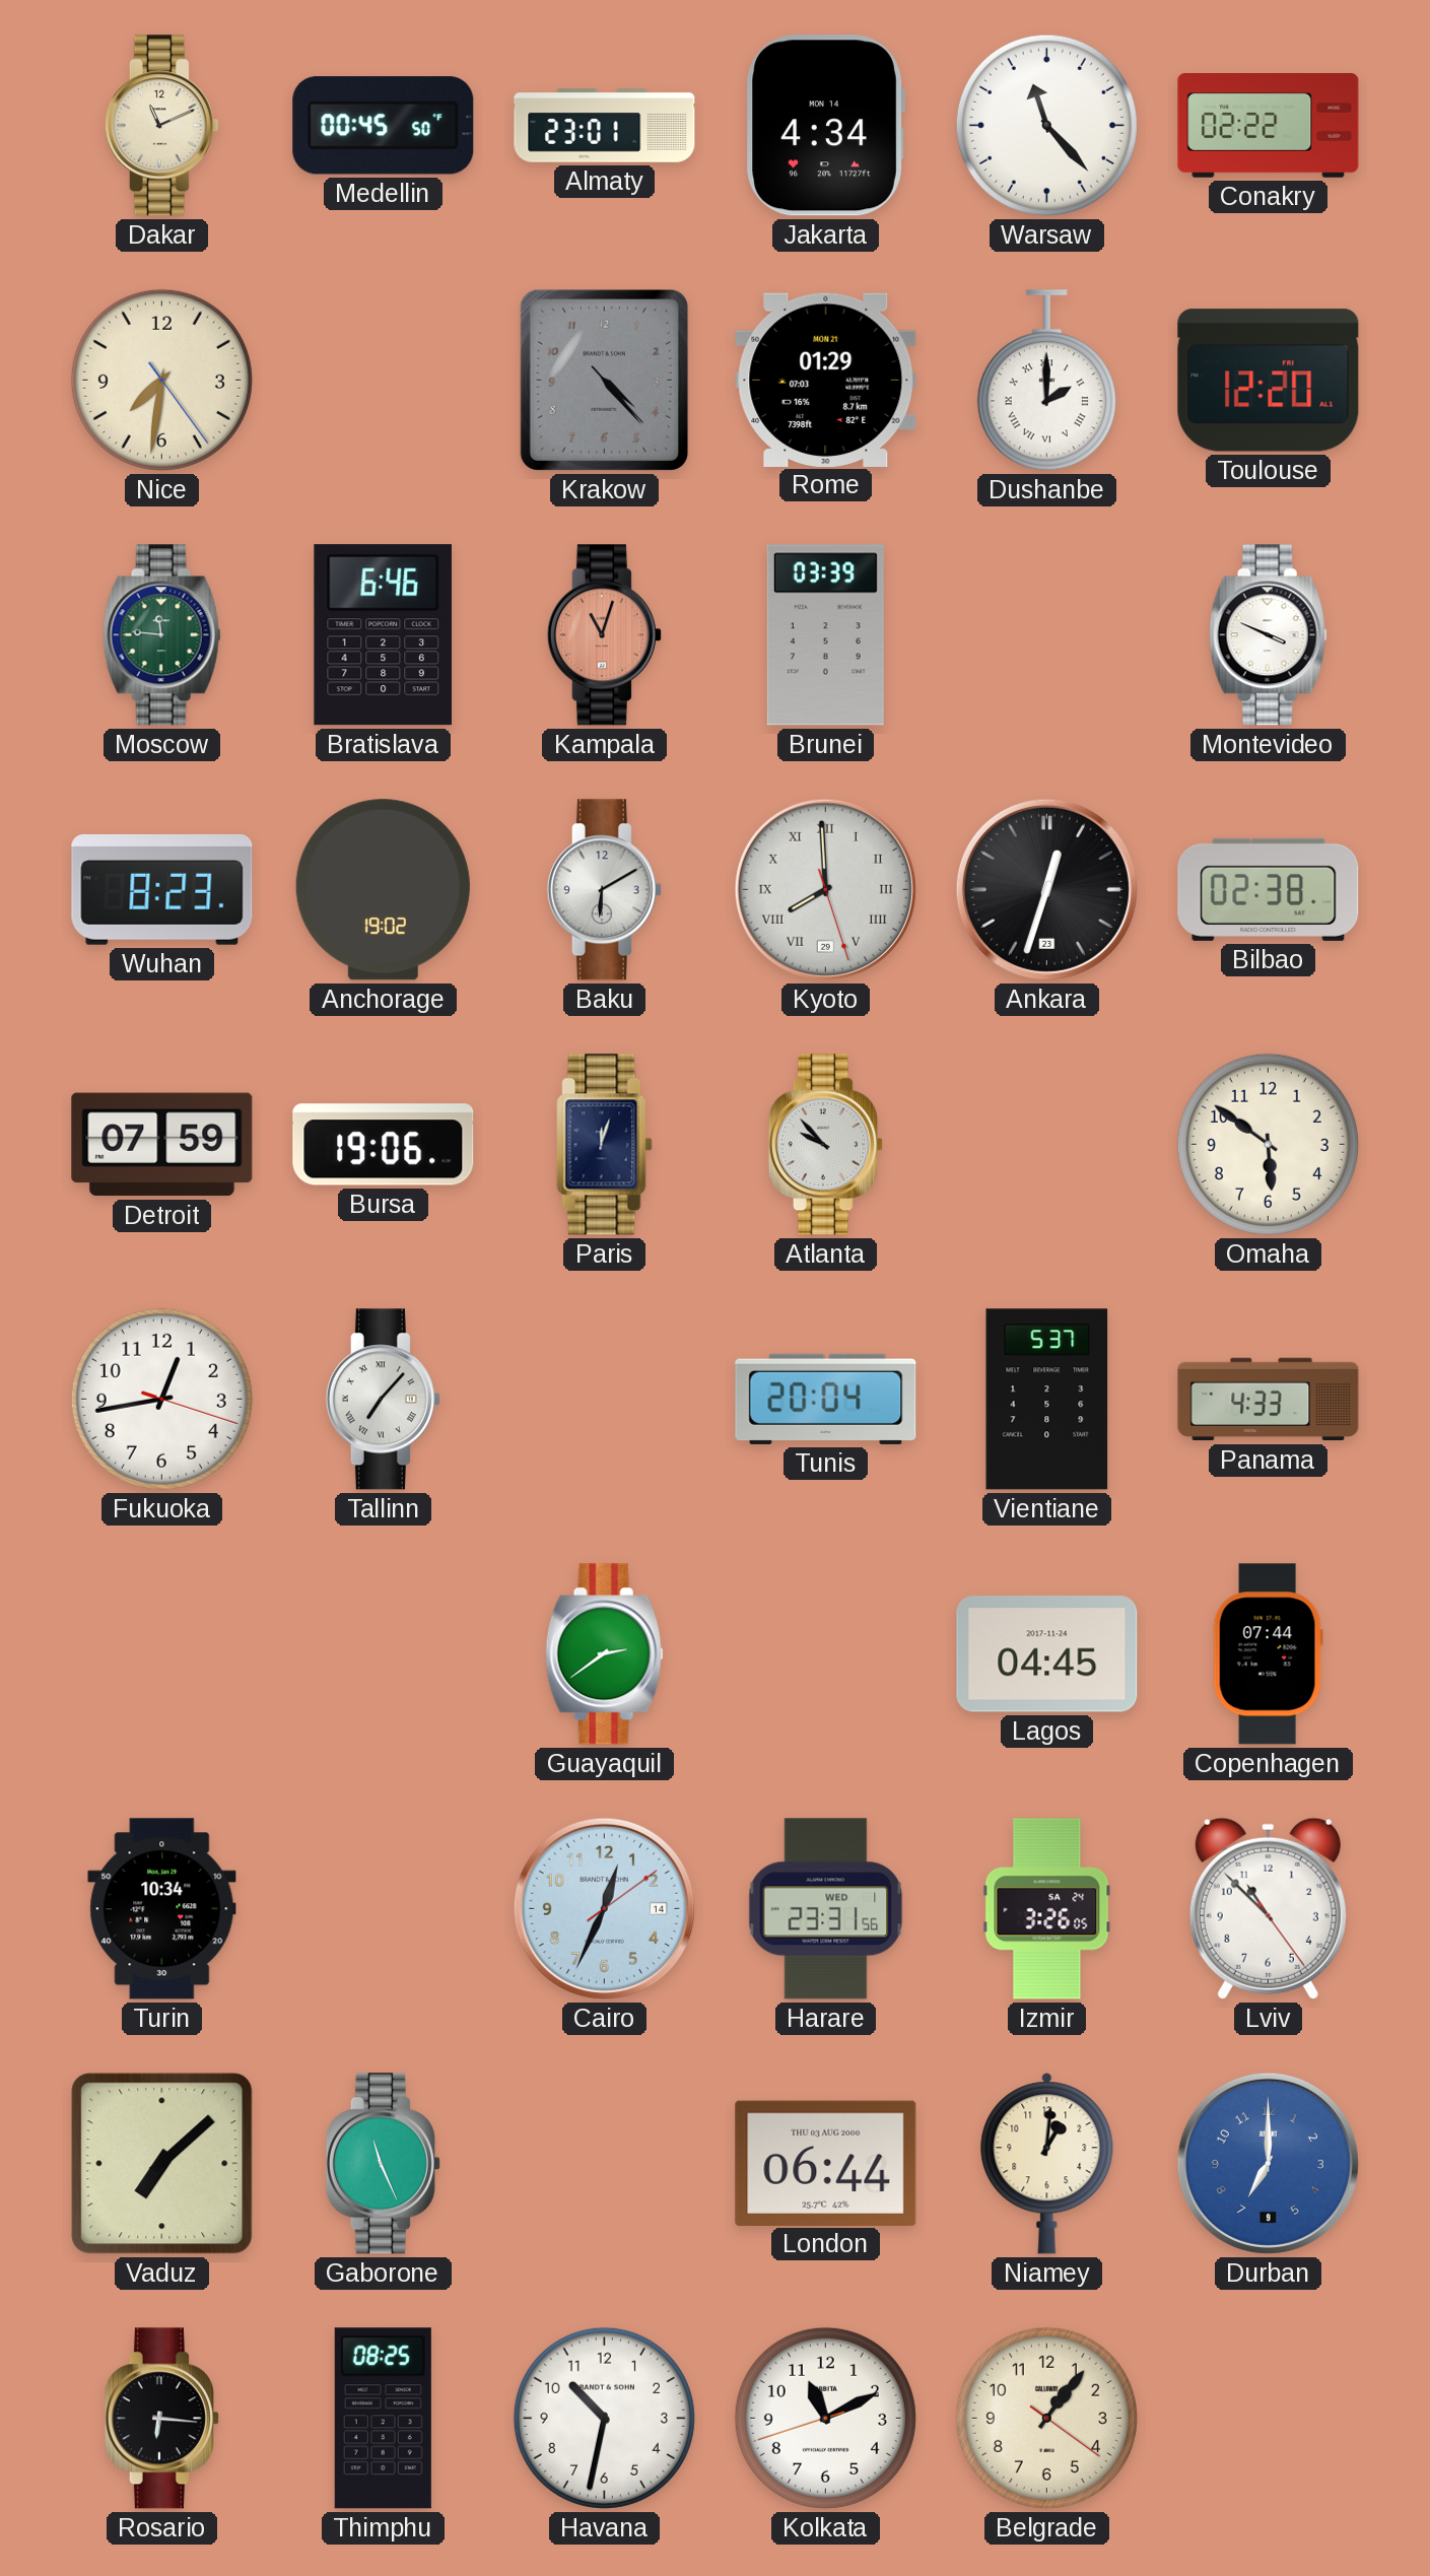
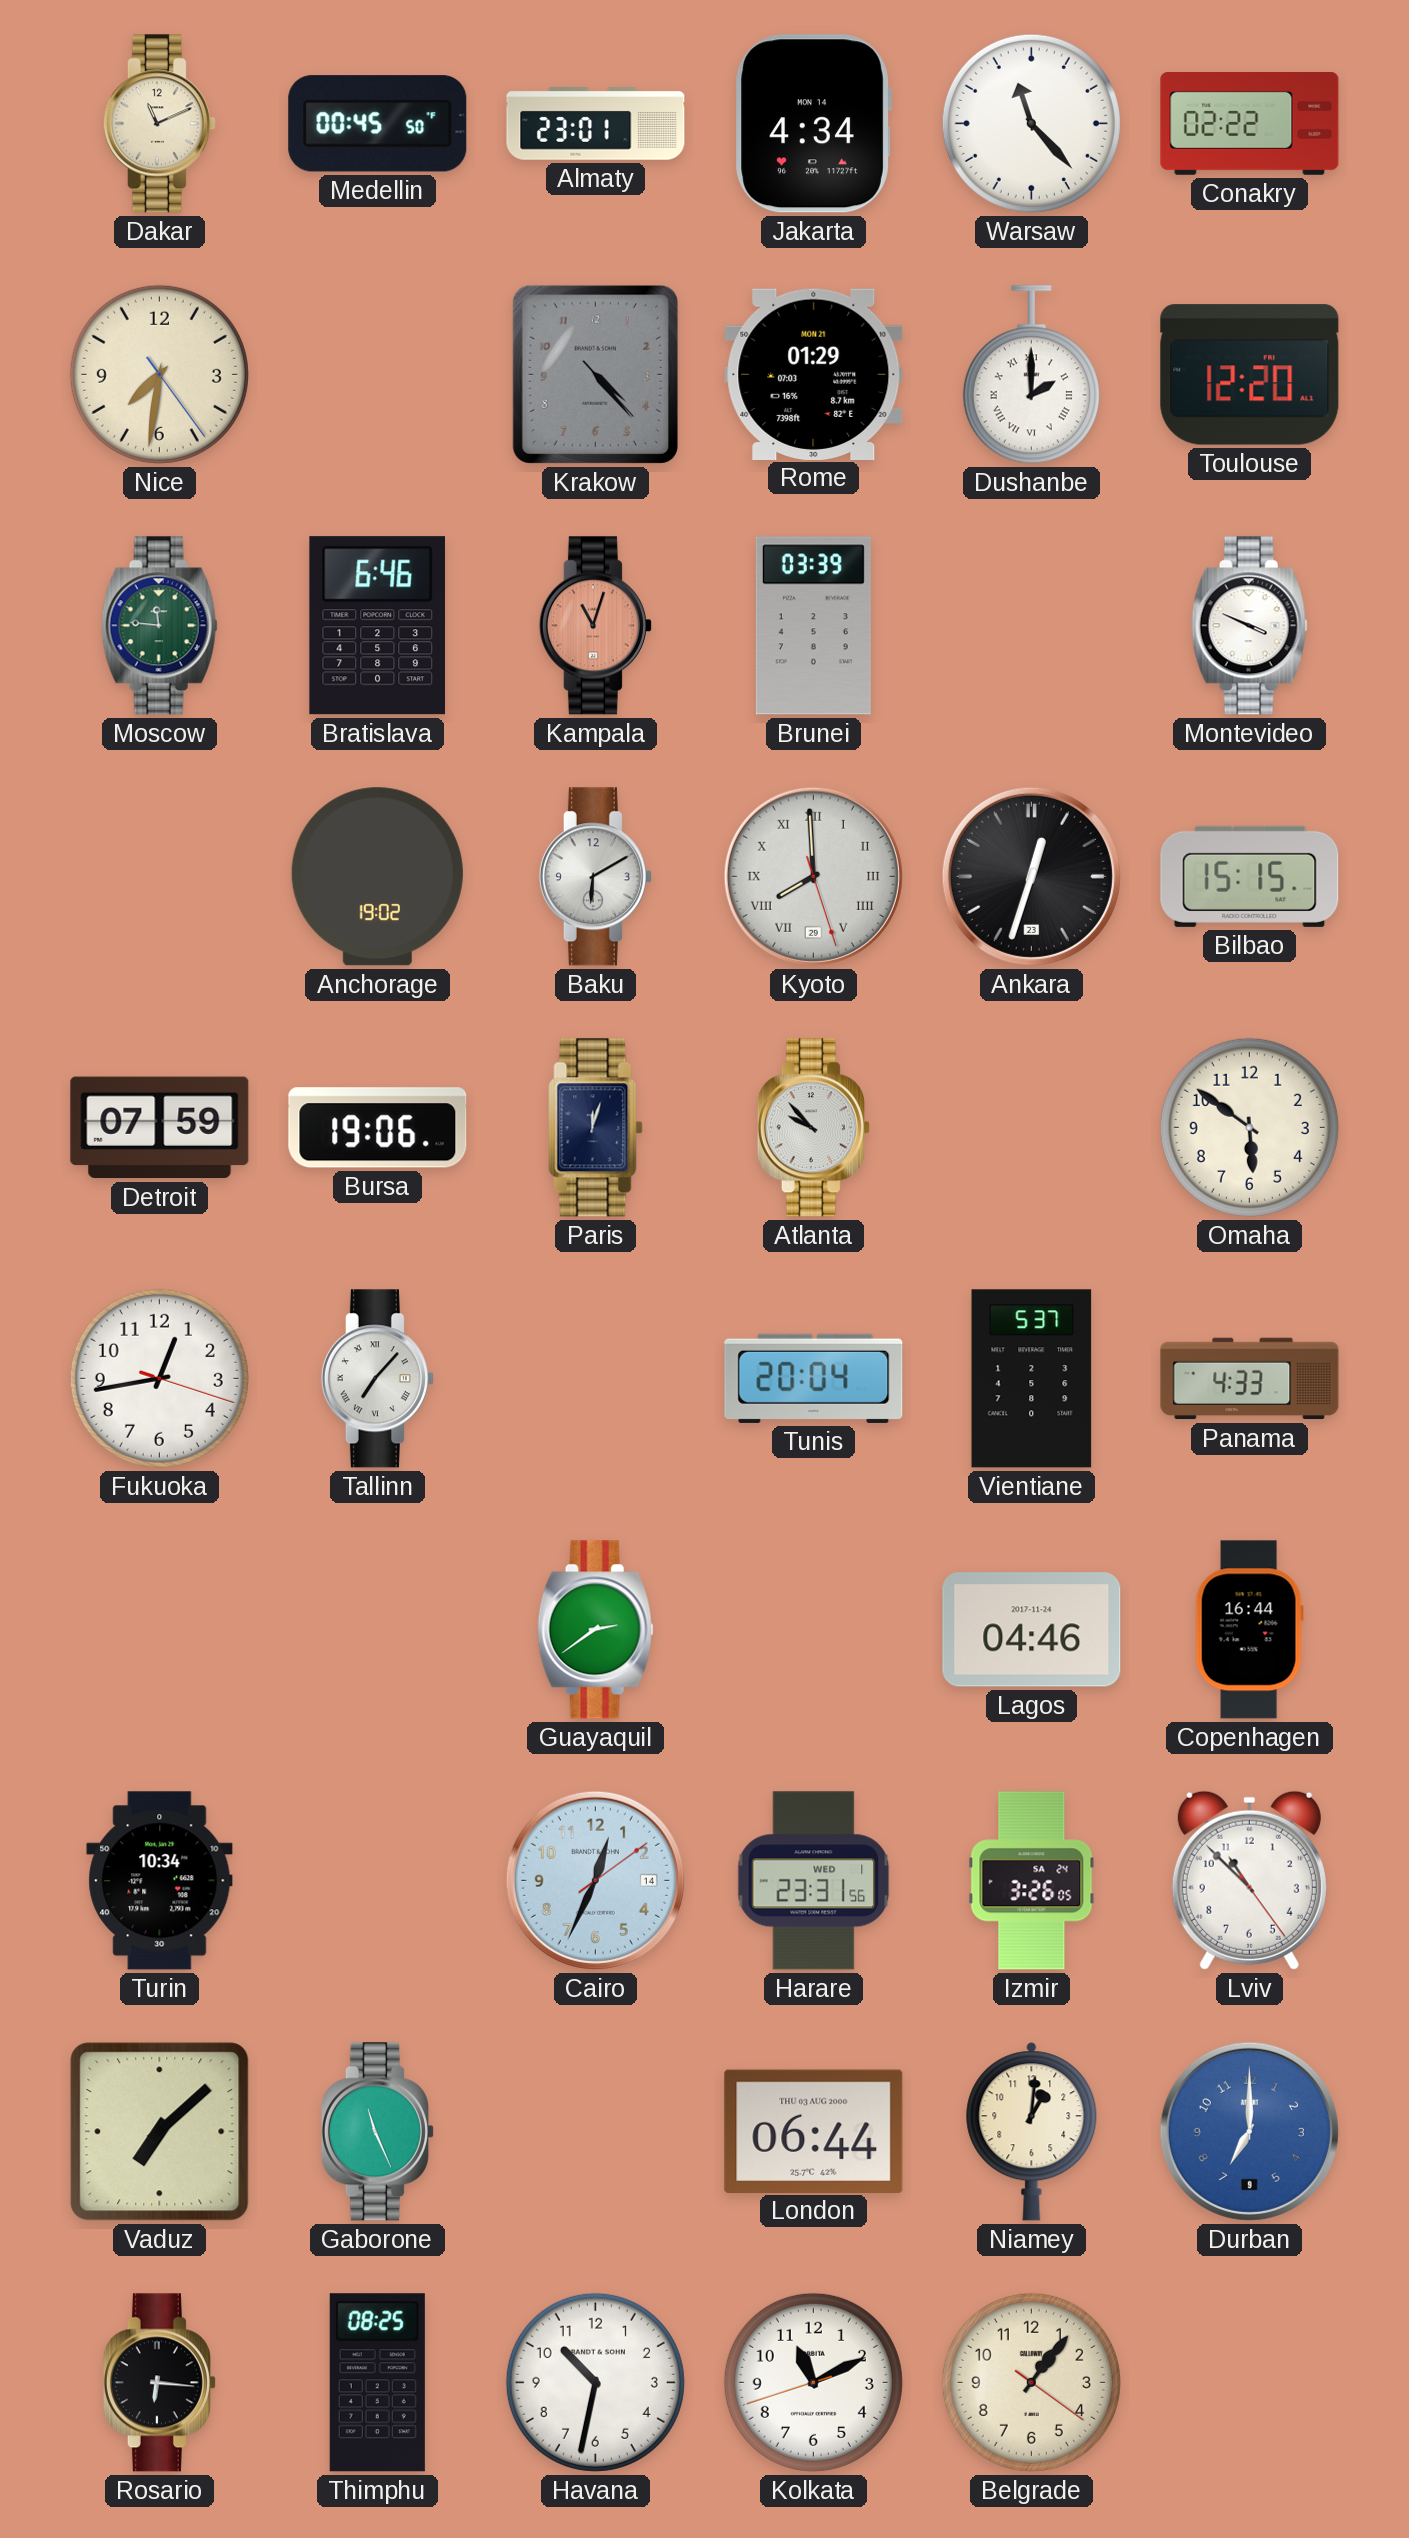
Wuhan: 8:23 -> none (162, 889)
Bilbao: 02:38 -> 15:15 (1250, 876)
Lagos: 04:45 -> 04:46 (1032, 1630)
Copenhagen: 07:44 -> 16:44 (1249, 1630)
